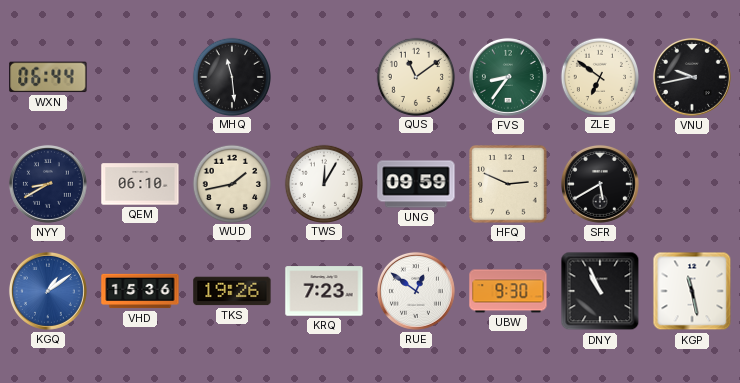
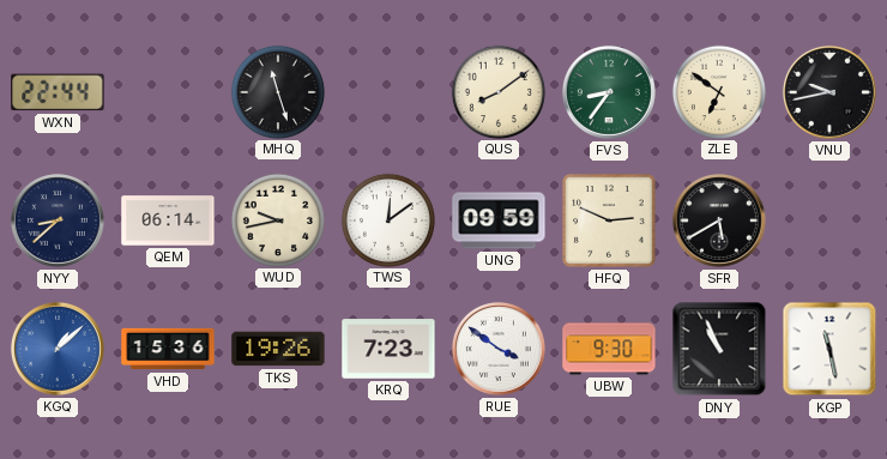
WXN: 06:44 -> 22:44 (58, 92)
MHQ: 11:29 -> 11:27 (277, 91)
QUS: 11:09 -> 8:09 (497, 91)
NYY: 8:40 -> 8:38 (58, 221)
QEM: 06:10 -> 06:14 (168, 221)
WUD: 1:43 -> 9:43 (277, 219)
TWS: 12:05 -> 12:09 (387, 219)
KGQ: 1:09 -> 1:08 (58, 349)
RUE: 12:51 -> 3:51 (499, 349)
